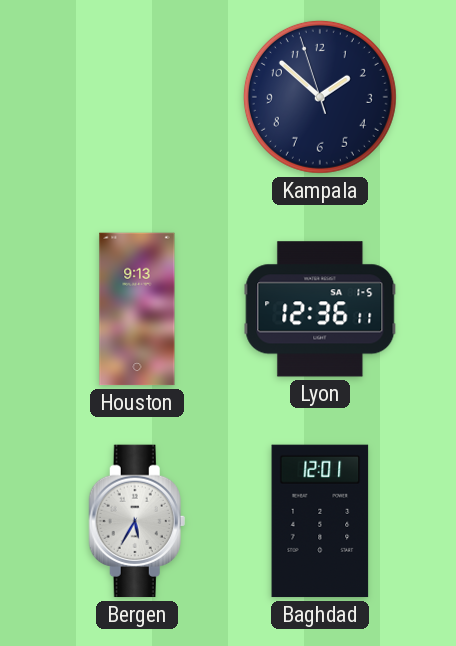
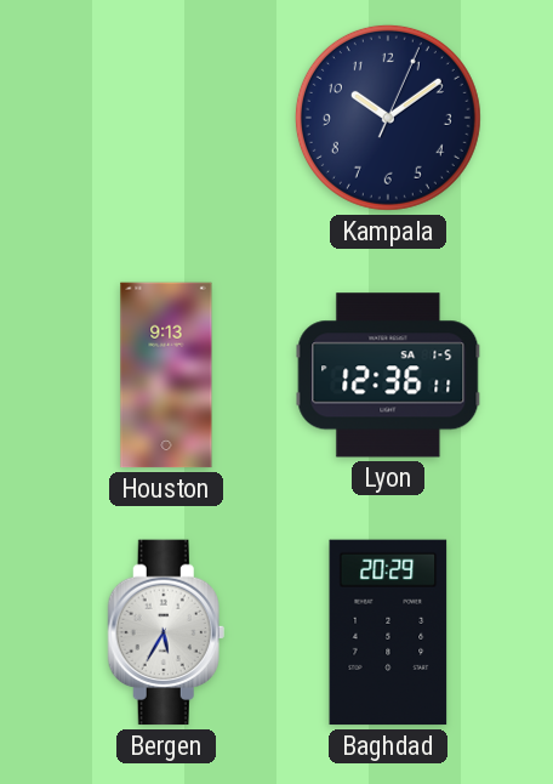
Kampala: 1:51 -> 10:09 (388, 118)
Baghdad: 12:01 -> 20:29 (388, 632)
